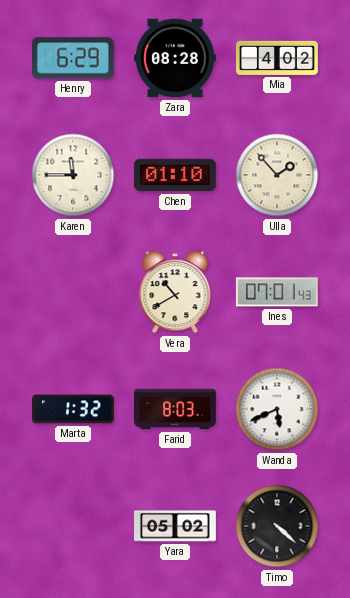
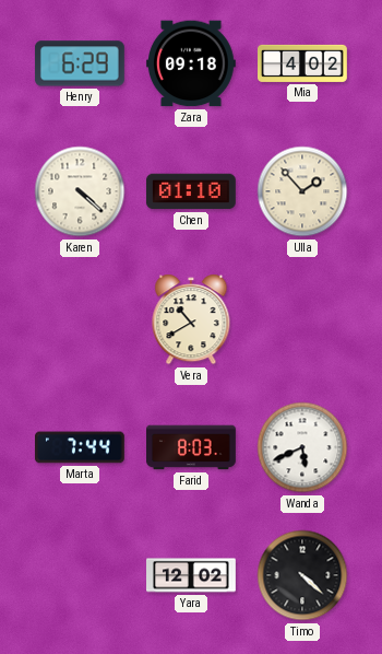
Zara: 08:28 -> 09:18 (191, 63)
Karen: 11:45 -> 4:22 (80, 191)
Ines: 07:01 -> none (277, 292)
Marta: 1:32 -> 7:44 (80, 447)
Yara: 05:02 -> 12:02 (192, 575)
